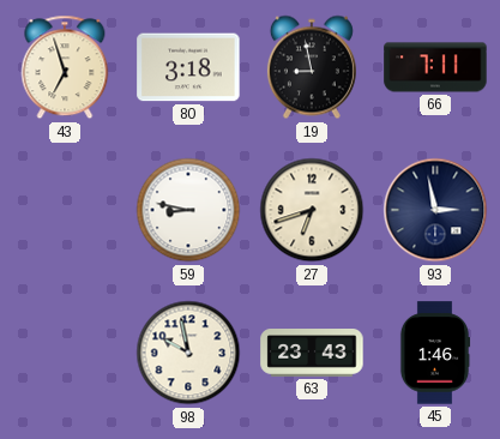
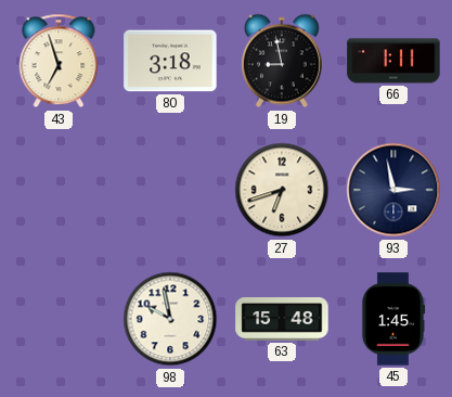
66: 7:11 -> 1:11 (393, 61)
59: 8:47 -> none (188, 210)
63: 23:43 -> 15:48 (282, 320)
45: 1:46 -> 1:45 (393, 319)
